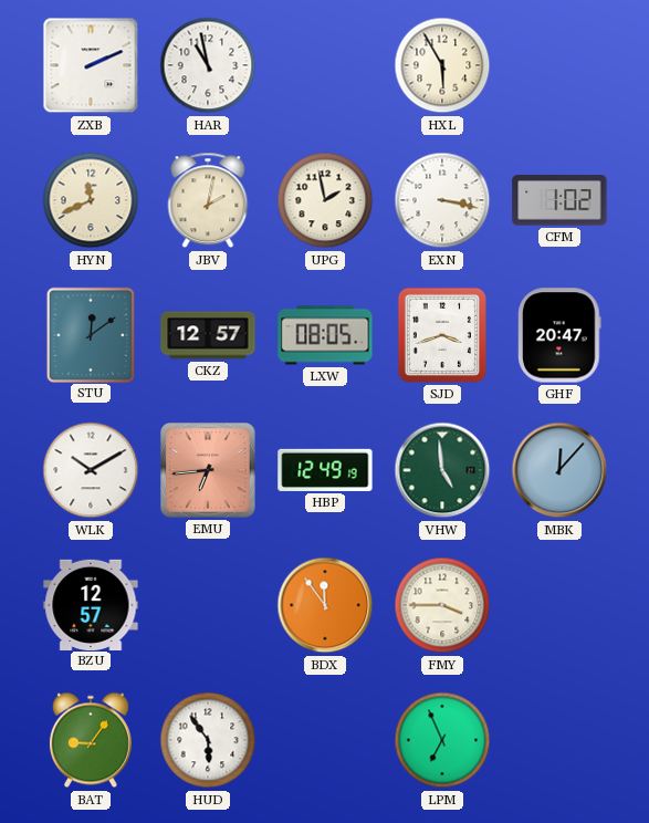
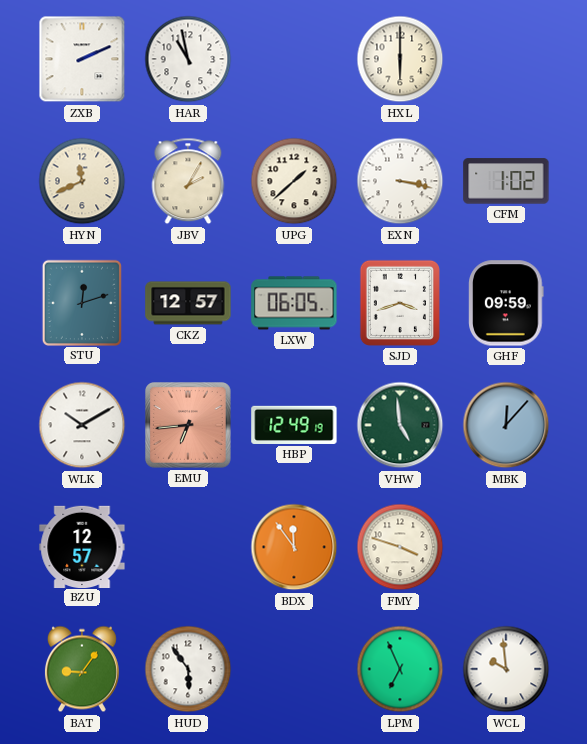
HXL: 5:55 -> 6:00 (400, 59)
JBV: 2:02 -> 2:05 (188, 181)
UPG: 1:58 -> 1:38 (294, 181)
STU: 12:09 -> 12:12 (81, 302)
LXW: 08:05 -> 06:05 (294, 303)
GHF: 20:47 -> 09:59 (506, 303)
FMY: 3:45 -> 3:48 (400, 547)
WCL: none -> 9:59 (506, 669)
